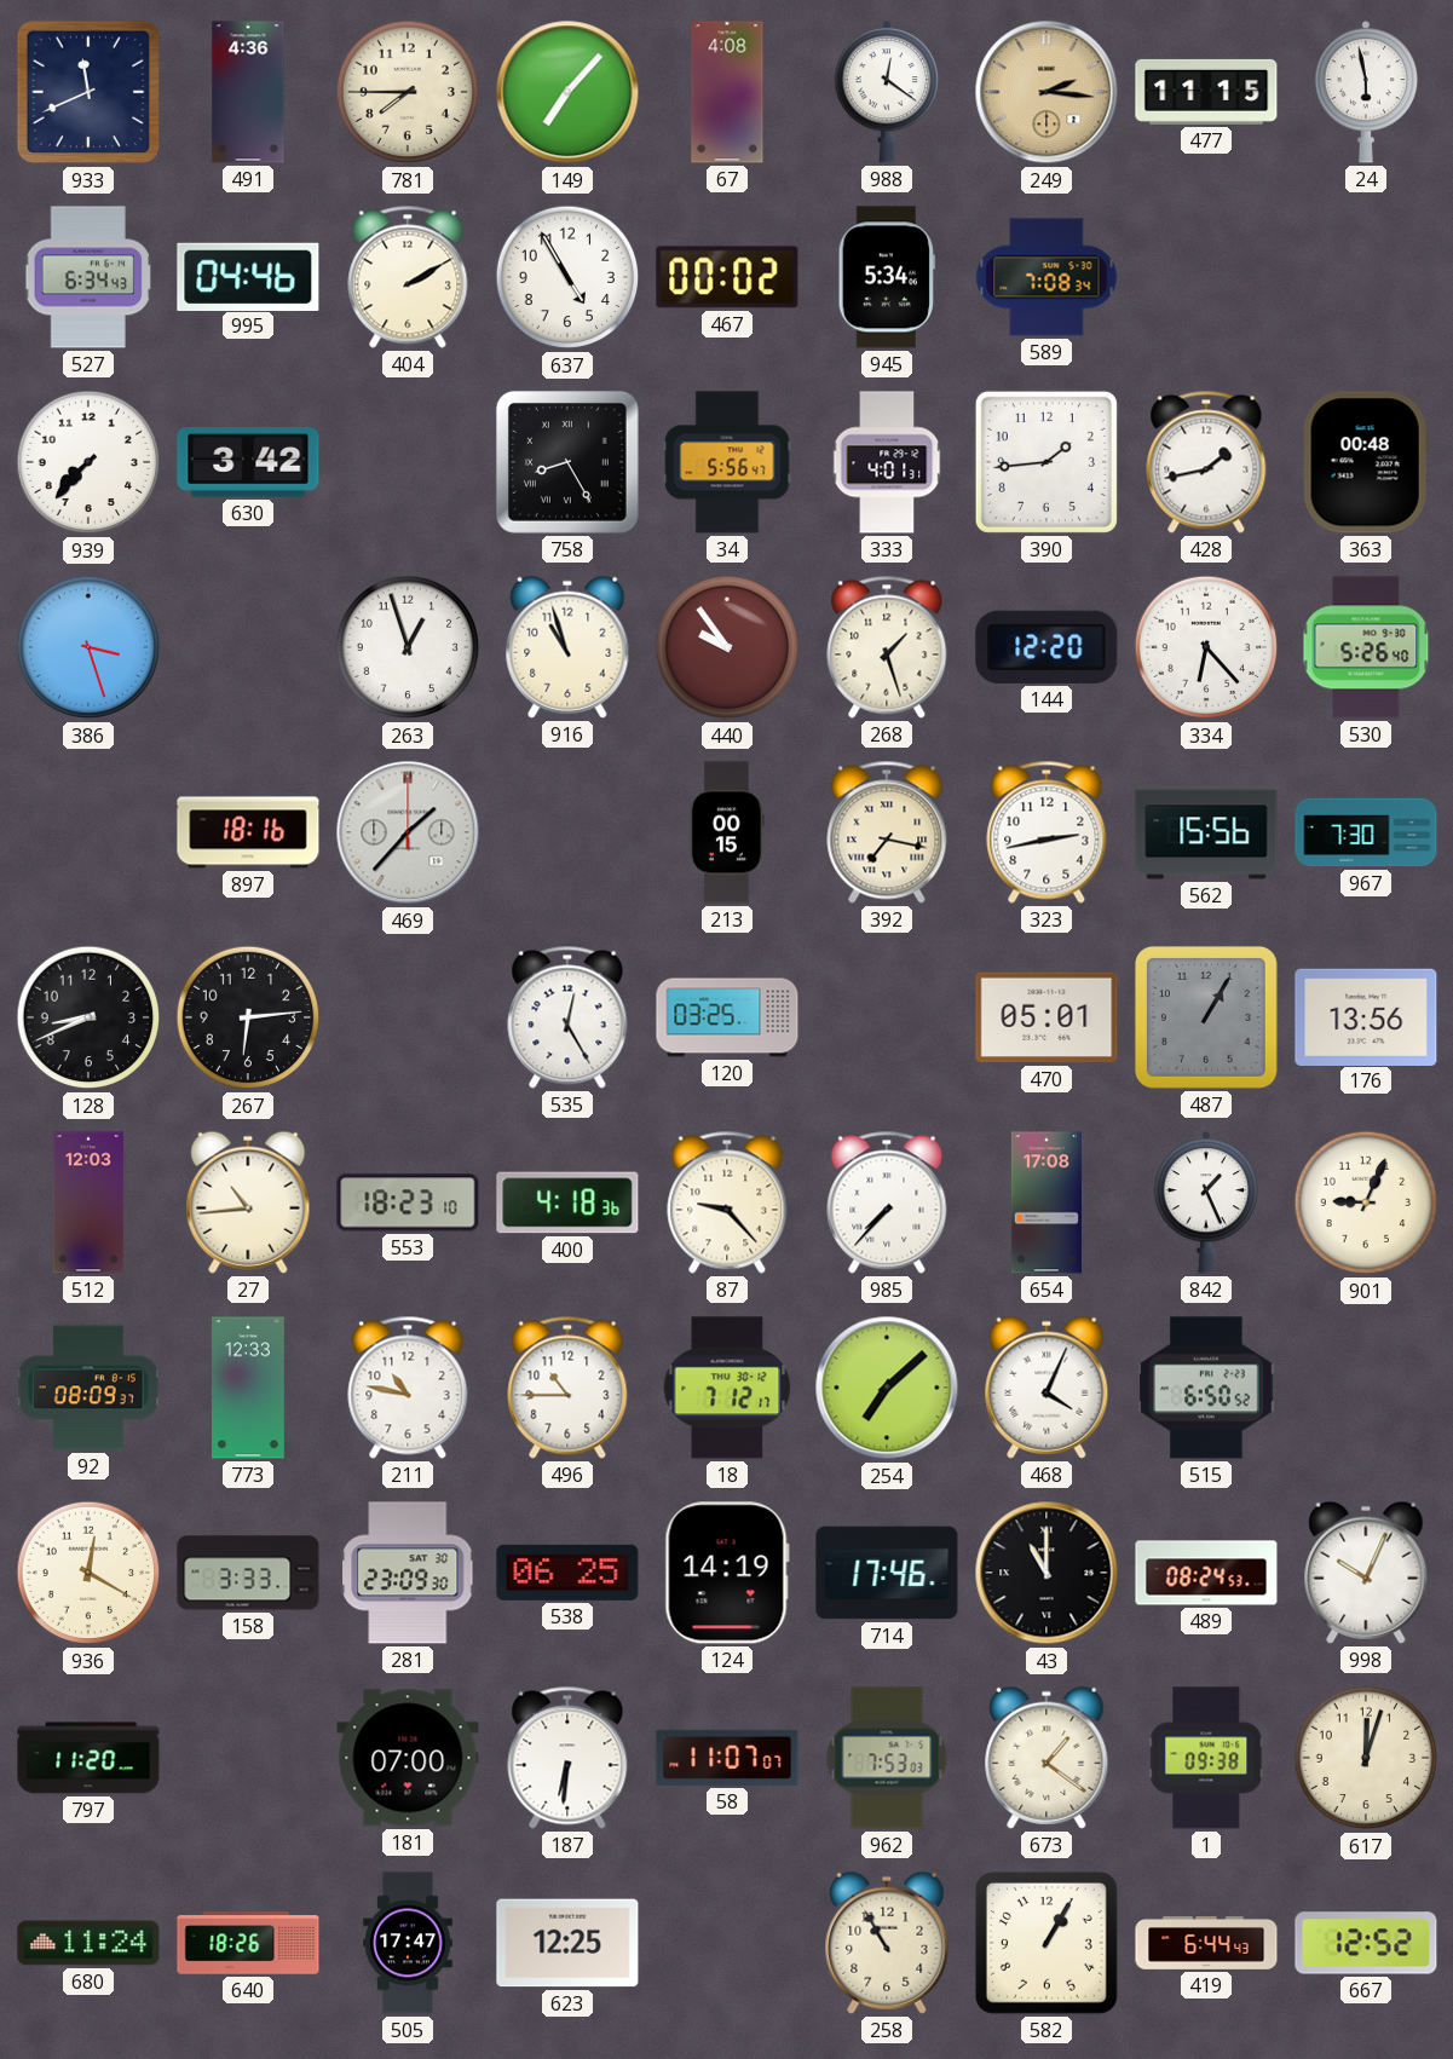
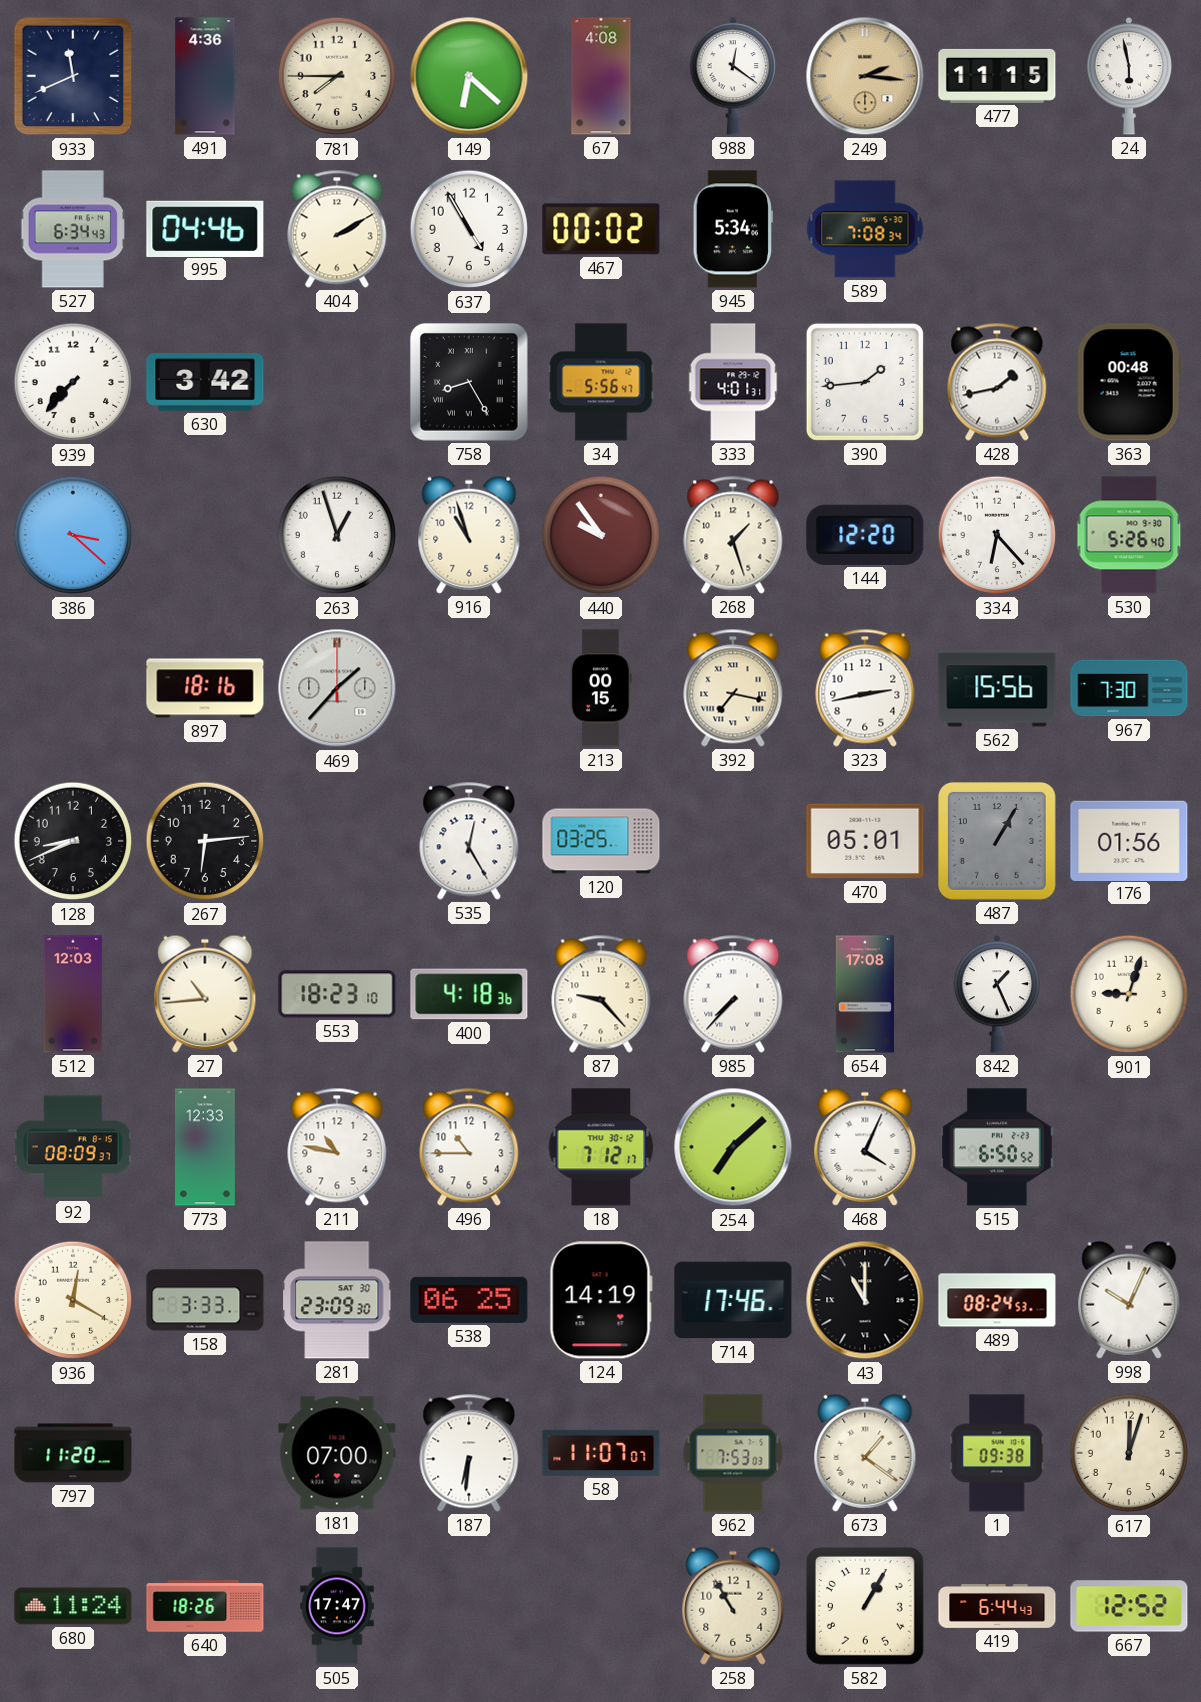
149: 7:07 -> 6:22 (469, 76)
386: 3:27 -> 3:22 (73, 535)
176: 13:56 -> 01:56 (1129, 840)
901: 9:04 -> 9:03 (1129, 994)
623: 12:25 -> none (567, 1943)
